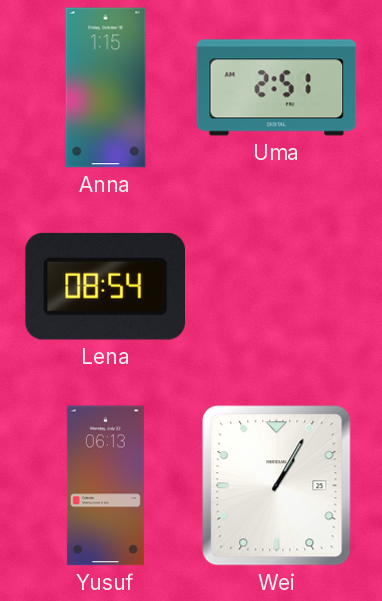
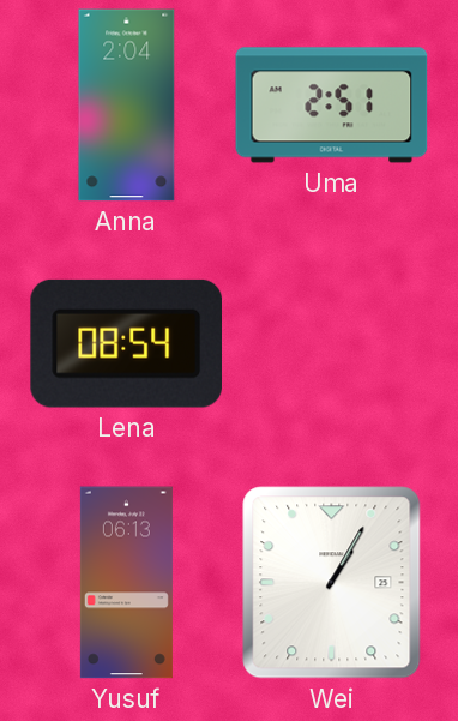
Anna: 1:15 -> 2:04 (127, 106)
